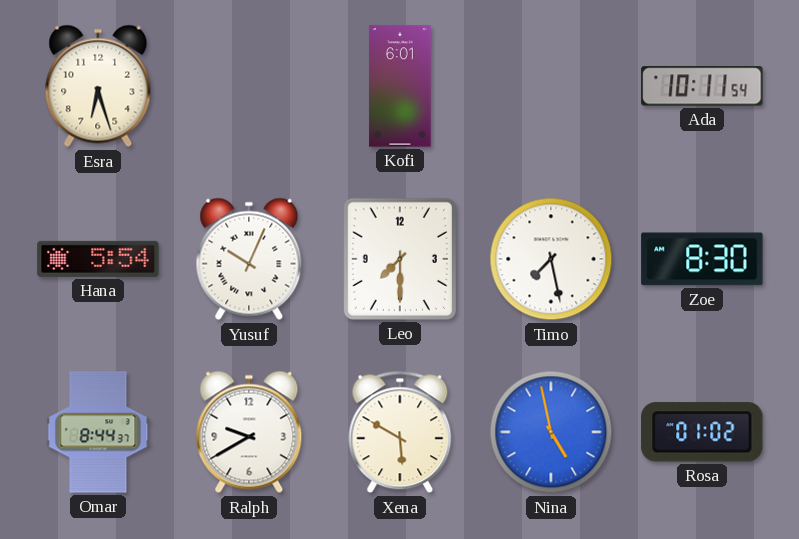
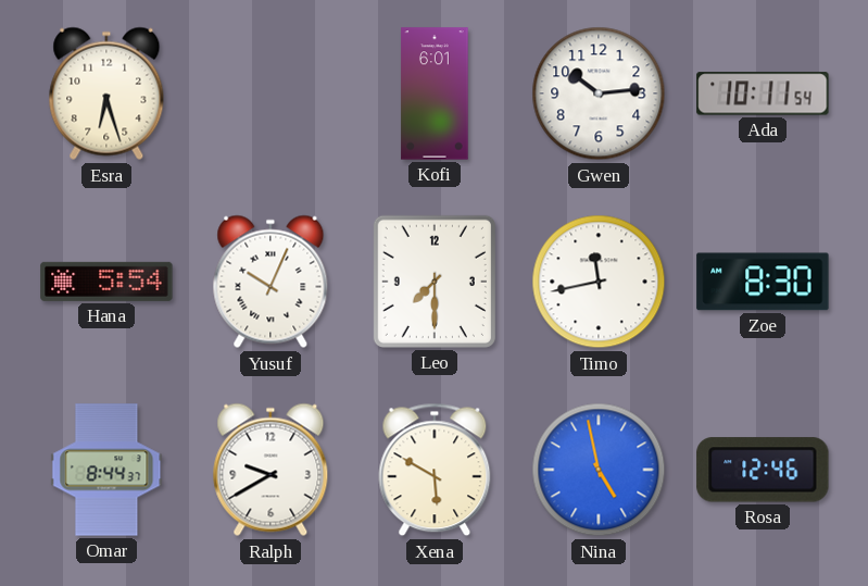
Gwen: none -> 10:14 (599, 93)
Timo: 7:28 -> 11:43 (599, 282)
Rosa: 01:02 -> 12:46 (763, 470)
